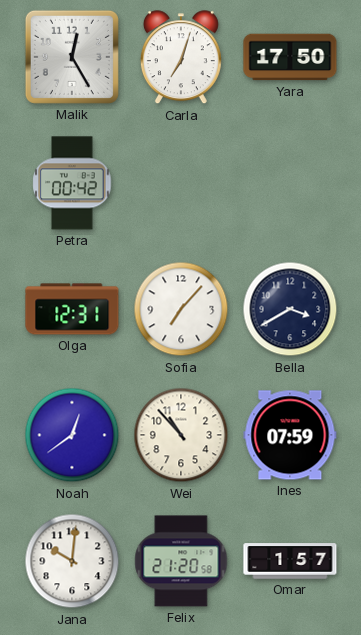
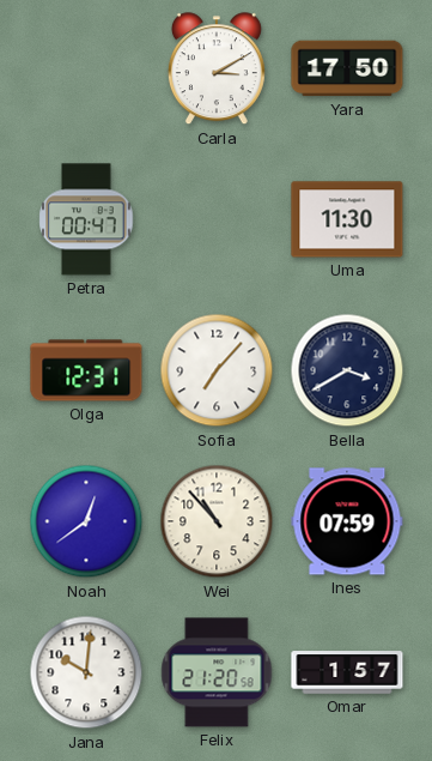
Malik: 12:25 -> none (72, 57)
Carla: 7:03 -> 3:10 (217, 70)
Petra: 00:42 -> 00:47 (86, 219)
Uma: none -> 11:30 (347, 219)
